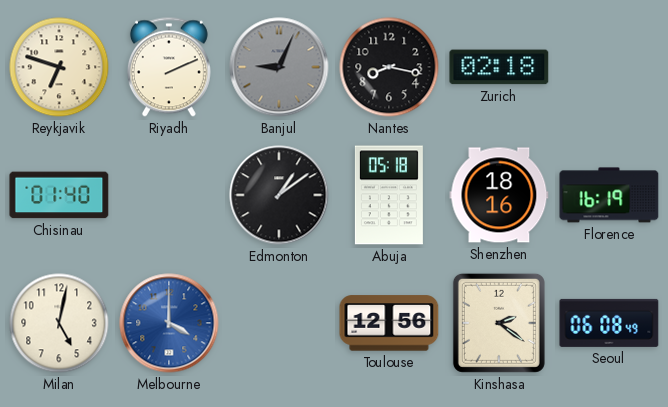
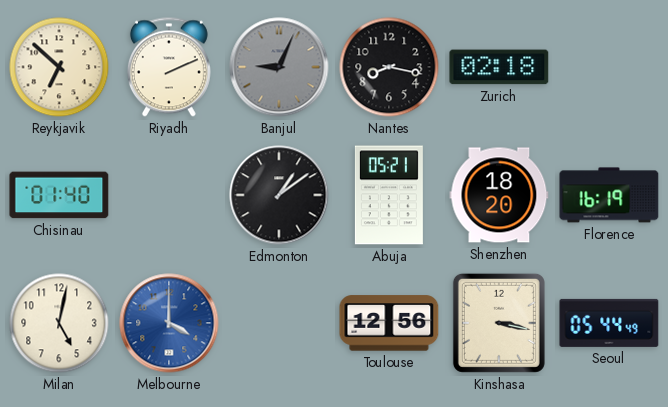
Reykjavik: 6:48 -> 6:52 (59, 67)
Abuja: 05:18 -> 05:21 (389, 195)
Shenzhen: 18:16 -> 18:20 (499, 195)
Kinshasa: 2:21 -> 3:17 (499, 323)
Seoul: 06:08 -> 05:44 (609, 323)
